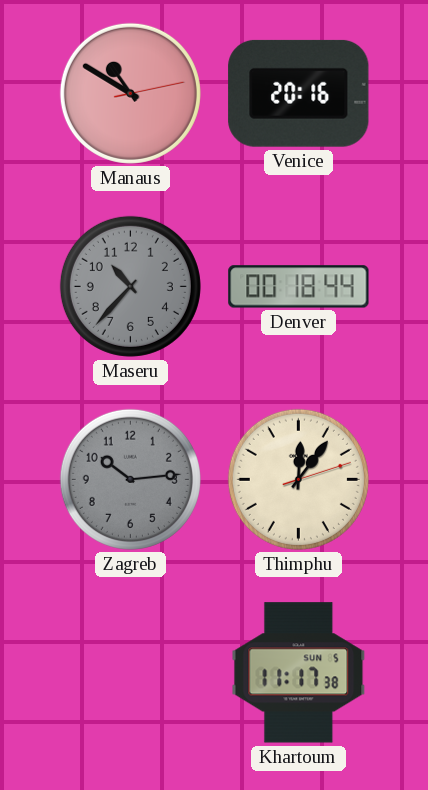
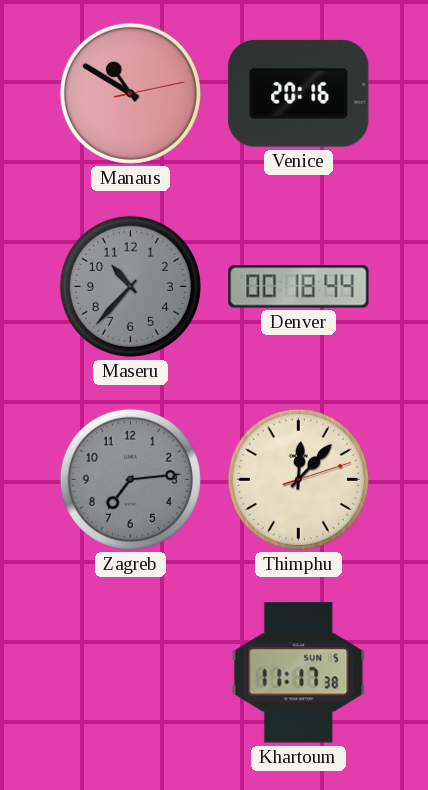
Zagreb: 10:14 -> 7:14 (130, 479)
Thimphu: 12:06 -> 12:07 (298, 479)
